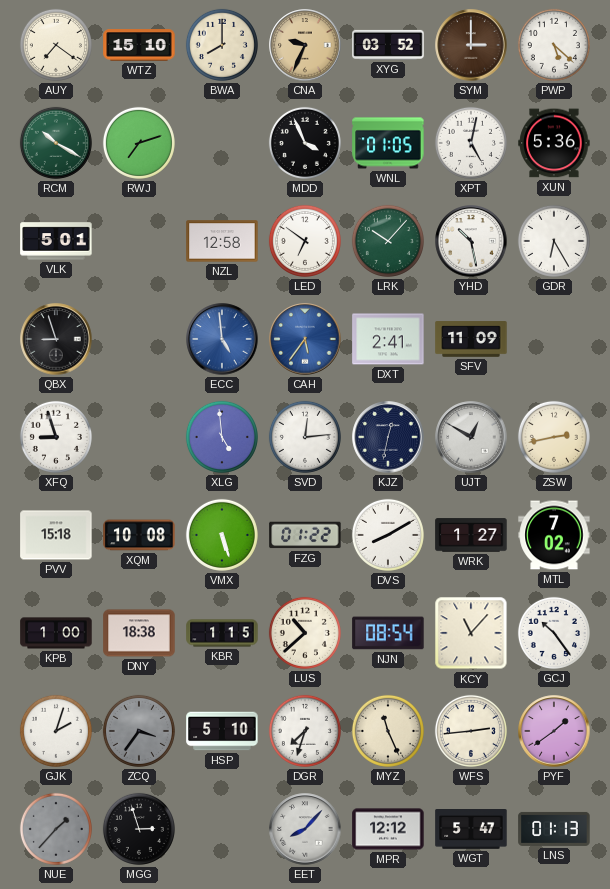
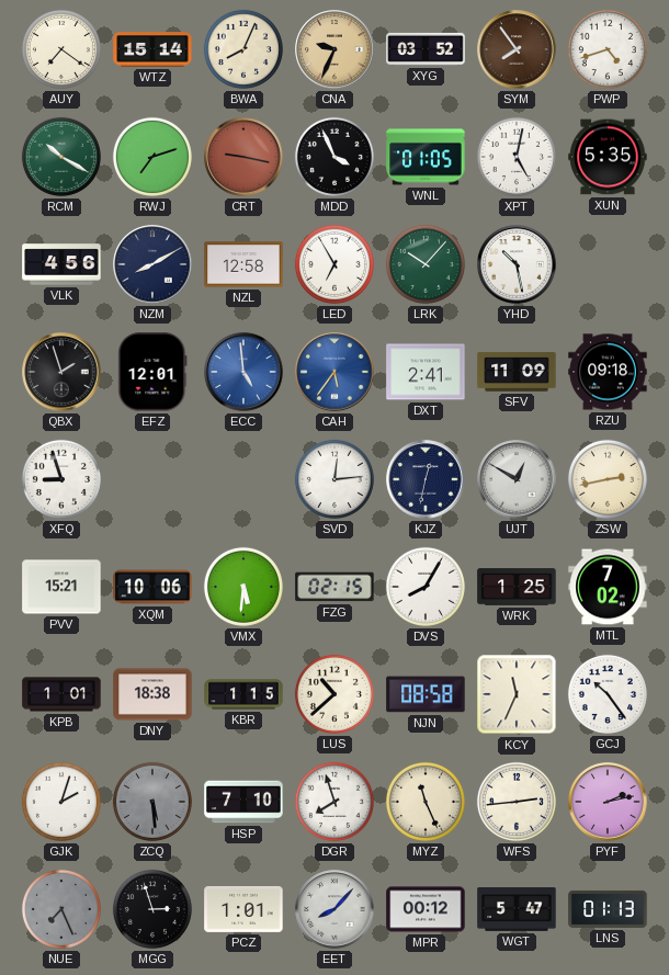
WTZ: 15:10 -> 15:14 (152, 49)
BWA: 8:00 -> 8:04 (243, 49)
SYM: 3:00 -> 7:54 (517, 49)
PWP: 5:22 -> 4:42 (608, 49)
CRT: none -> 9:17 (243, 157)
XUN: 5:36 -> 5:35 (608, 157)
VLK: 5:01 -> 4:56 (61, 264)
NZM: none -> 8:10 (152, 264)
LED: 6:51 -> 6:55 (334, 264)
GDR: 6:25 -> none (554, 241)
QBX: 8:57 -> 1:57 (61, 372)
EFZ: none -> 12:01 (152, 372)
RZU: none -> 09:18 (608, 372)
XLG: 4:59 -> none (222, 437)
PVV: 15:18 -> 15:21 (61, 587)
XQM: 10:08 -> 10:06 (152, 587)
VMX: 5:27 -> 5:31 (243, 587)
FZG: 01:22 -> 02:15 (334, 587)
DVS: 8:10 -> 8:05 (426, 587)
WRK: 1:27 -> 1:25 (517, 587)
KPB: 1:00 -> 1:01 (61, 694)
NJN: 08:54 -> 08:58 (426, 694)
KCY: 11:07 -> 11:34 (517, 694)
ZCQ: 3:36 -> 5:29 (152, 802)
HSP: 5:10 -> 7:10 (243, 802)
DGR: 7:33 -> 7:57 (334, 802)
PYF: 1:39 -> 2:13 (608, 802)
NUE: 1:37 -> 7:26 (61, 909)
PCZ: none -> 1:01 (243, 909)
MPR: 12:12 -> 00:12 (426, 909)
